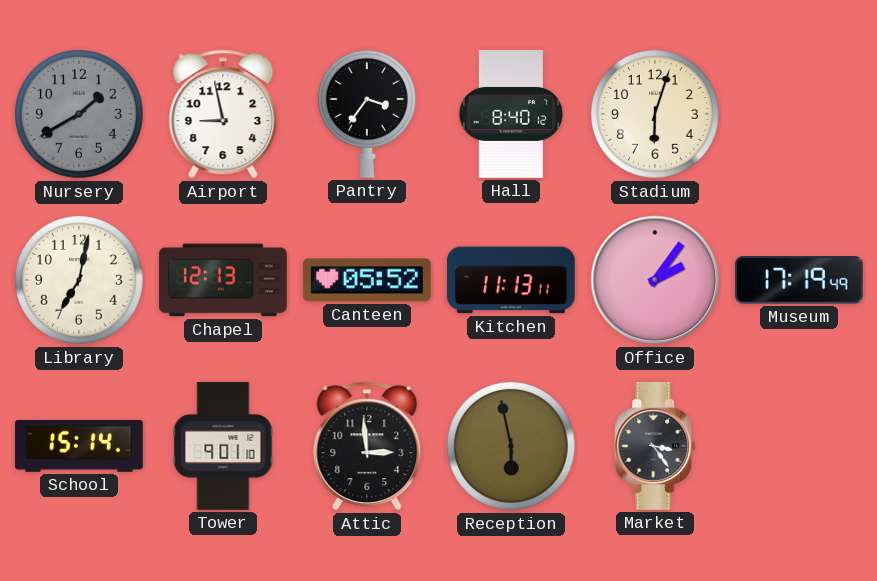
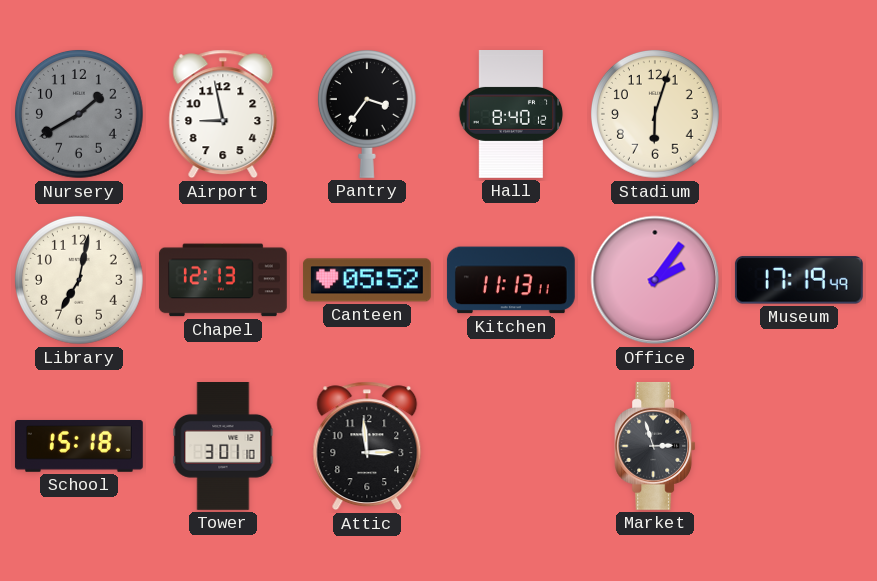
School: 15:14 -> 15:18 (79, 446)
Tower: 9:01 -> 3:01 (223, 447)
Reception: 5:58 -> none (511, 446)
Market: 3:24 -> 2:57 (655, 446)
